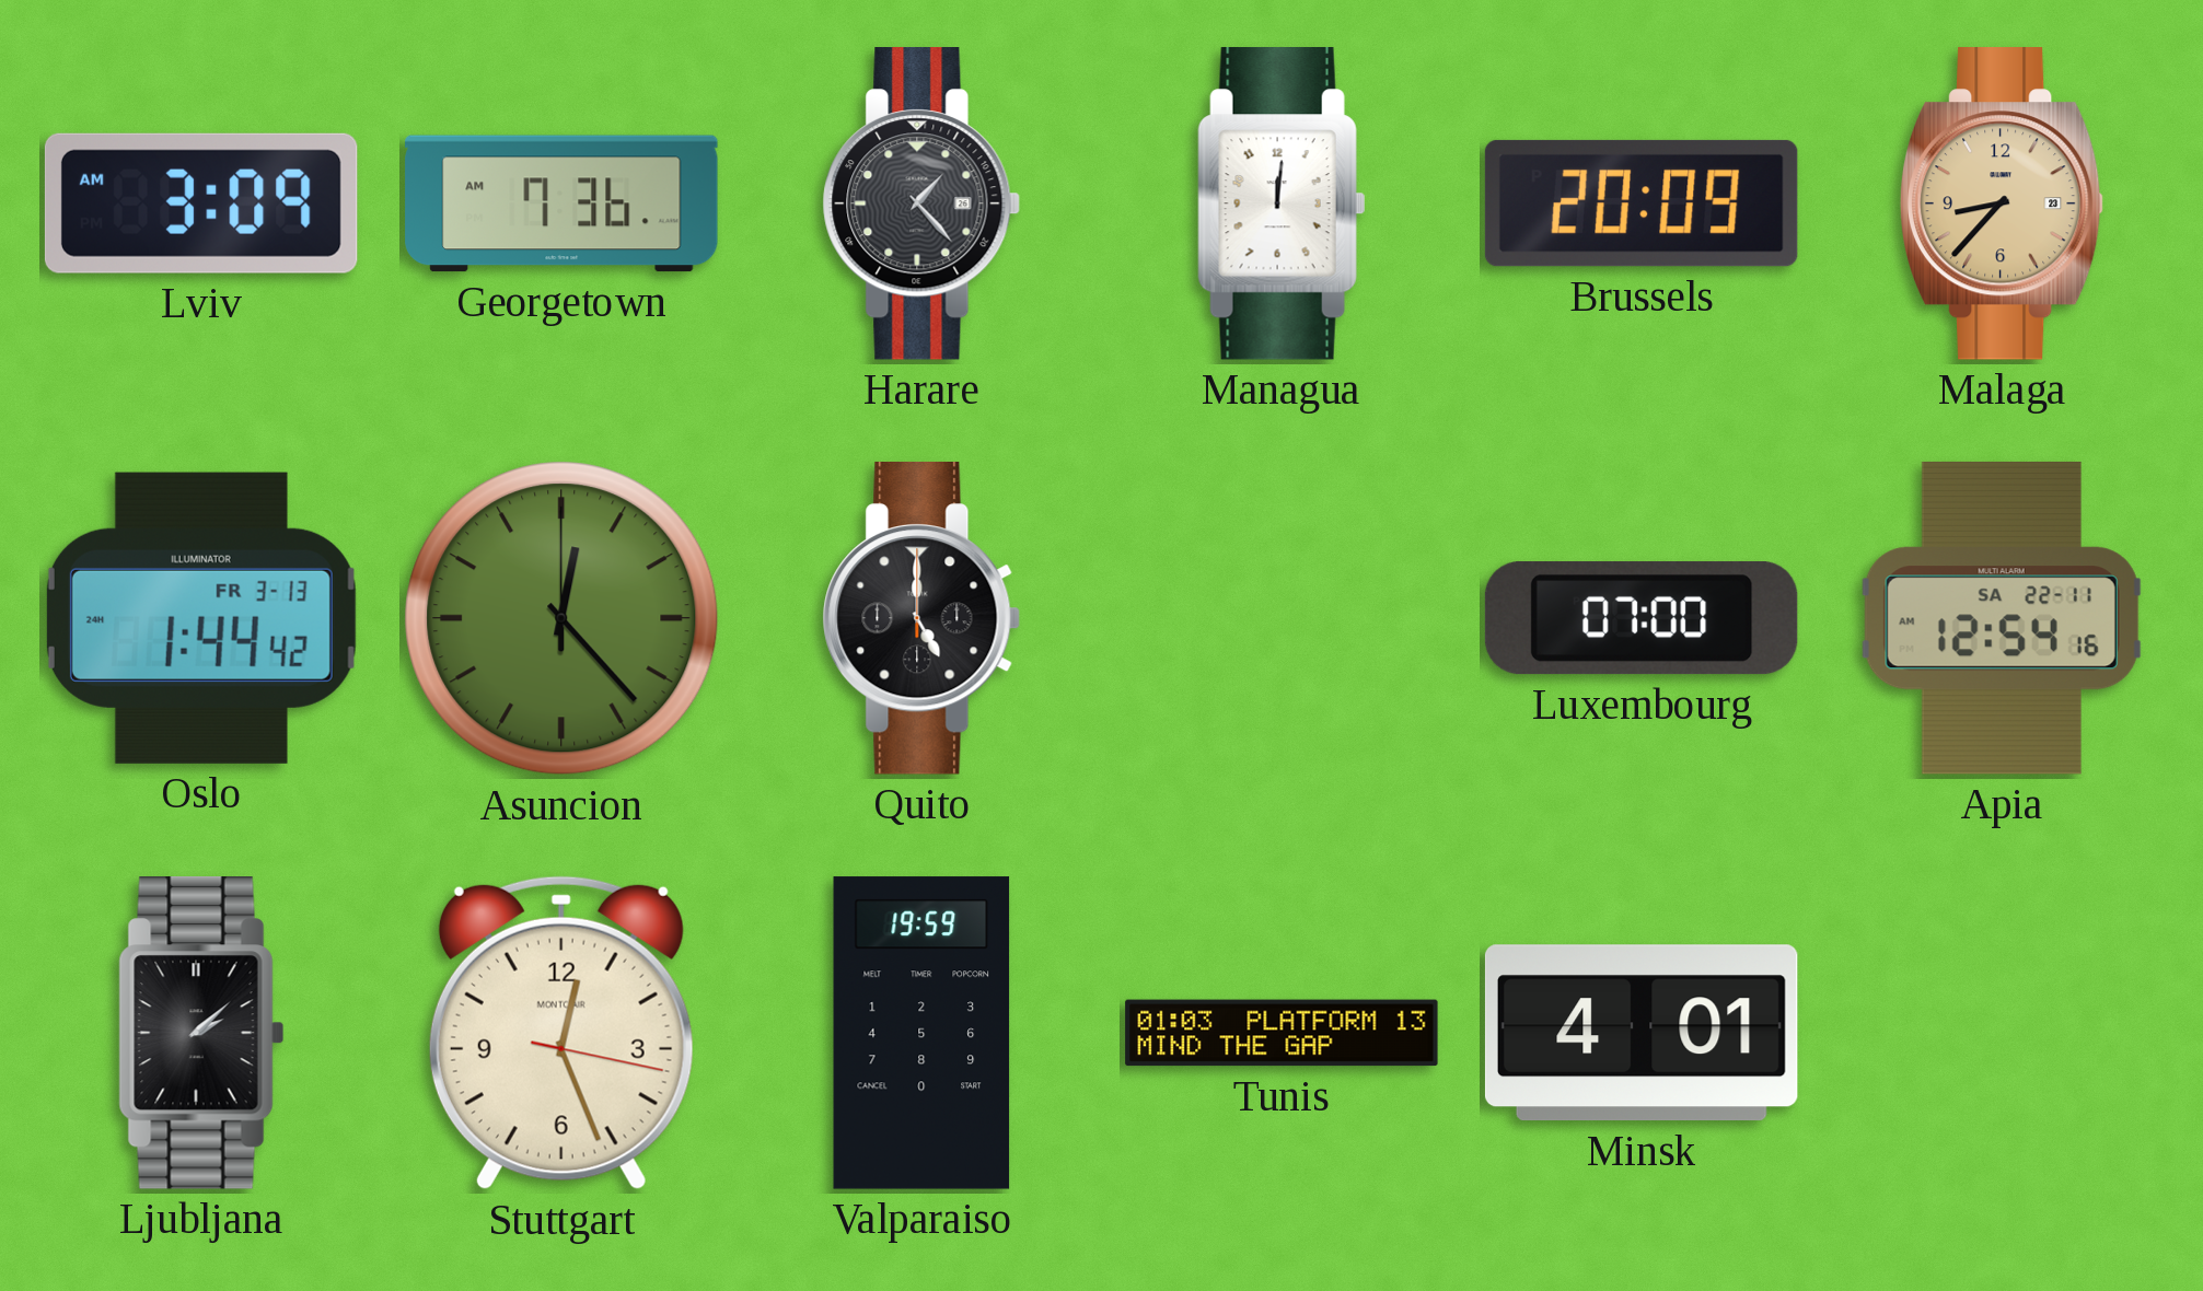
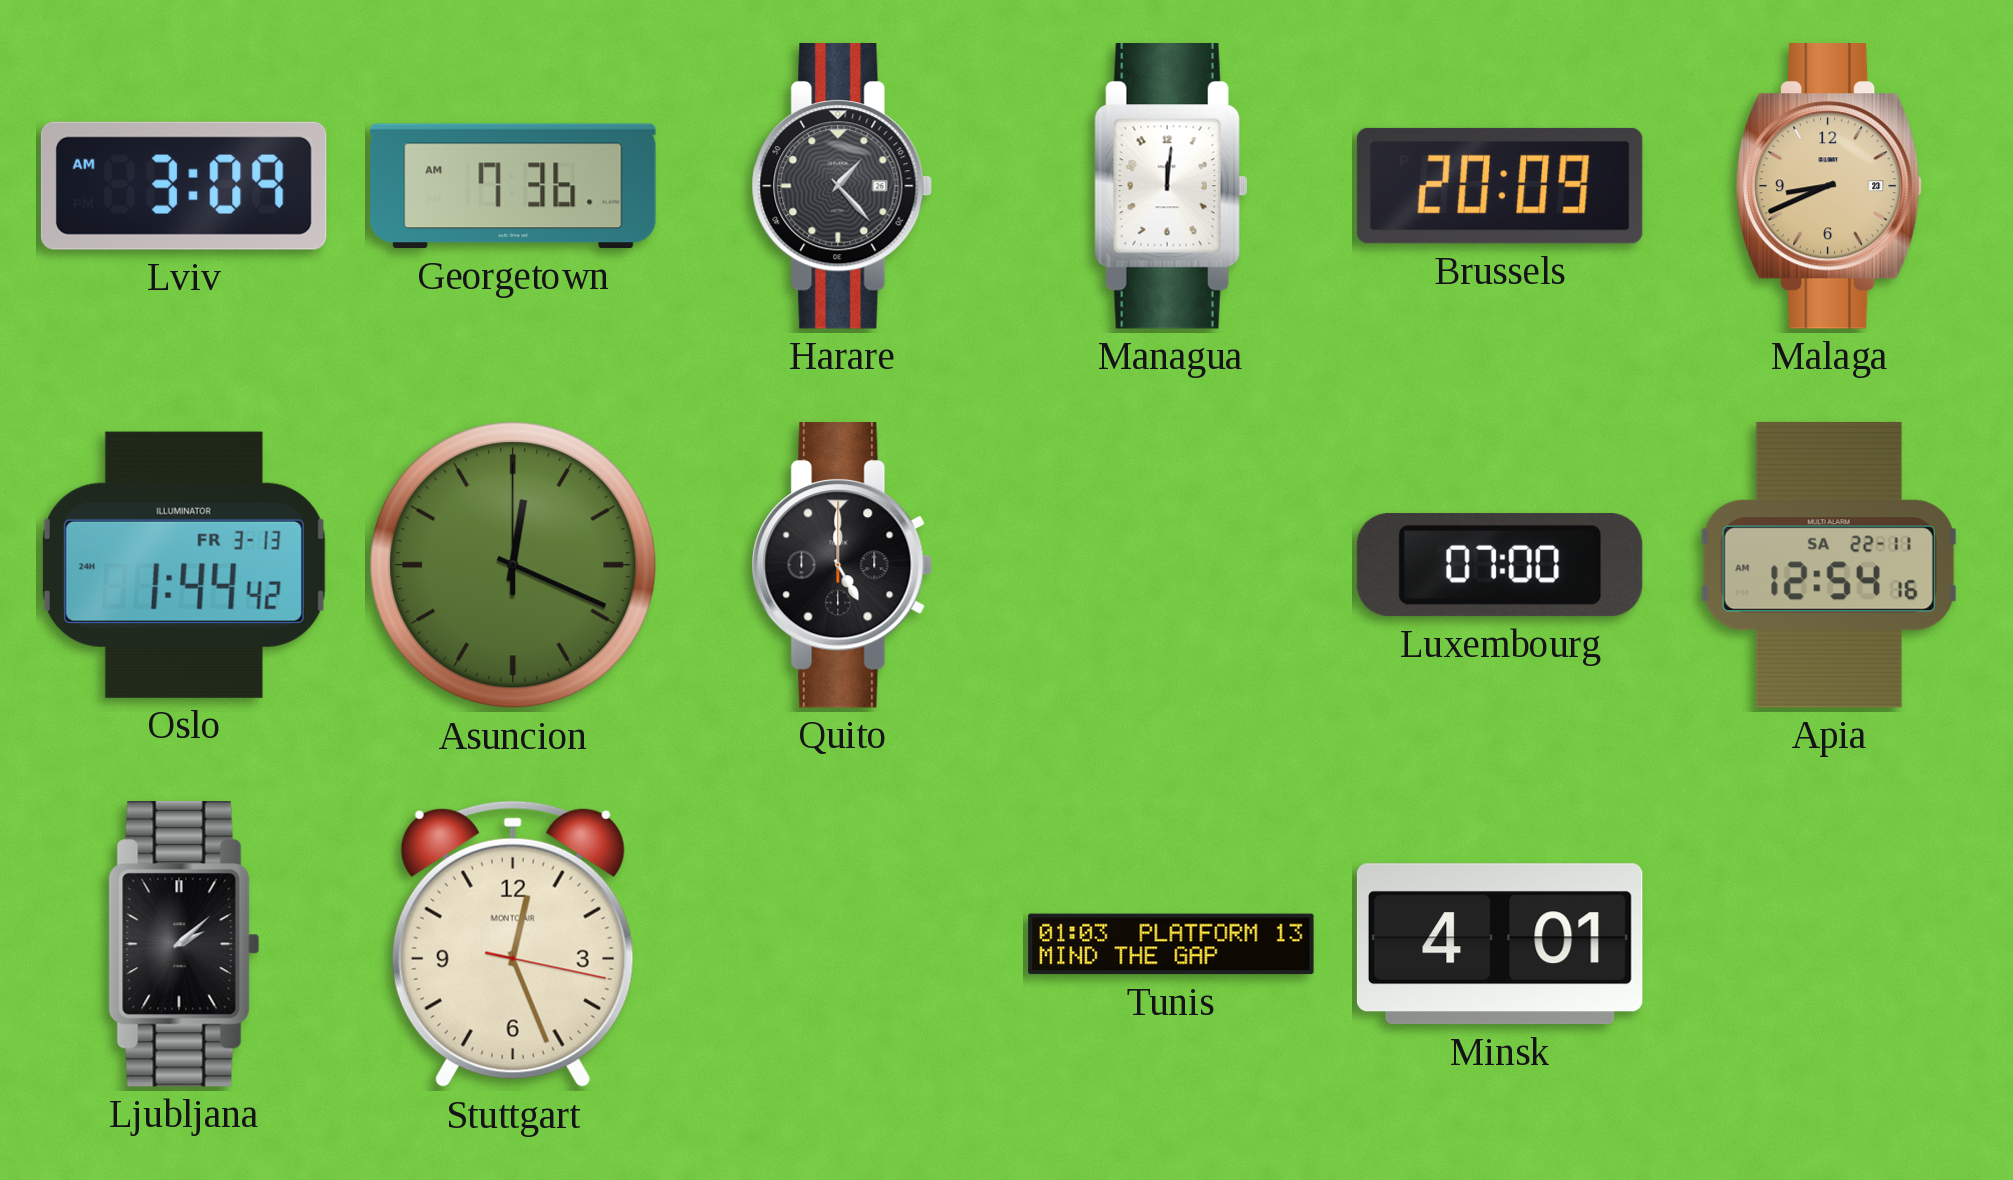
Malaga: 8:37 -> 8:41 (1829, 187)
Asuncion: 12:23 -> 12:19 (513, 565)
Valparaiso: 19:59 -> none (921, 1033)
